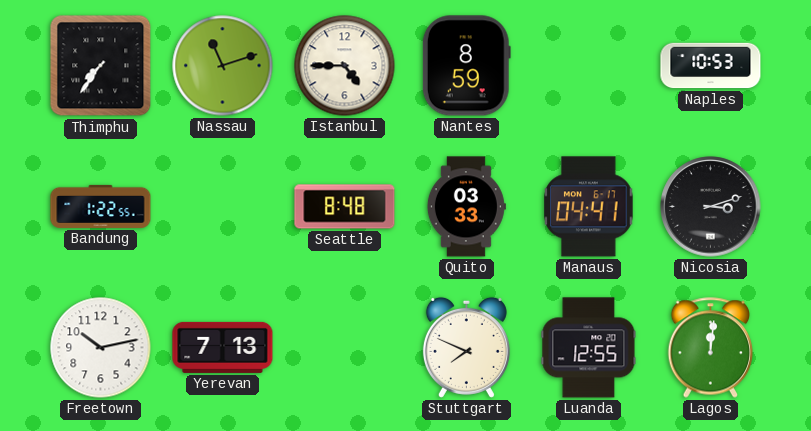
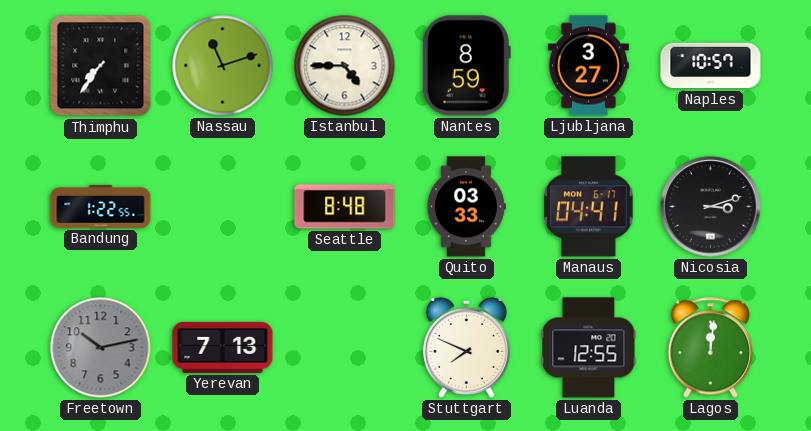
Ljubljana: none -> 3:27 (588, 66)
Naples: 10:53 -> 10:57 (711, 66)
Freetown dial: white -> grey (101, 348)
